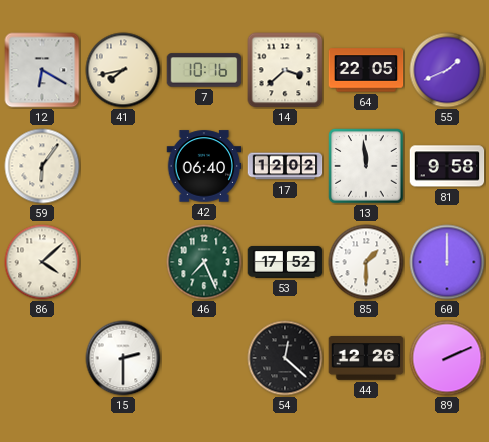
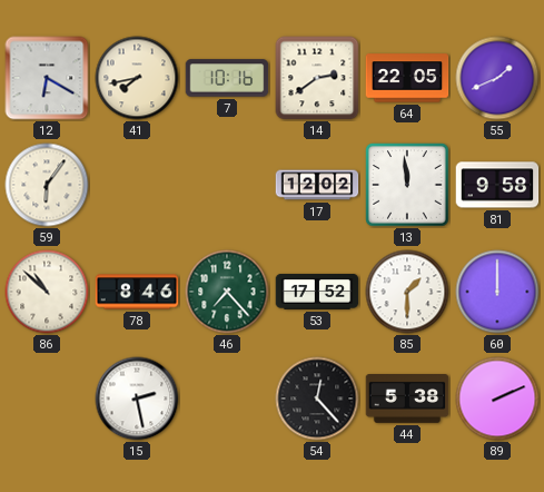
14: 3:38 -> 2:39 (317, 78)
42: 06:40 -> none (204, 166)
86: 4:08 -> 10:52 (47, 292)
78: none -> 8:46 (137, 292)
46: 7:26 -> 7:23 (227, 292)
15: 2:30 -> 2:28 (137, 398)
54: 12:22 -> 12:23 (317, 398)
44: 12:26 -> 5:38 (407, 400)
